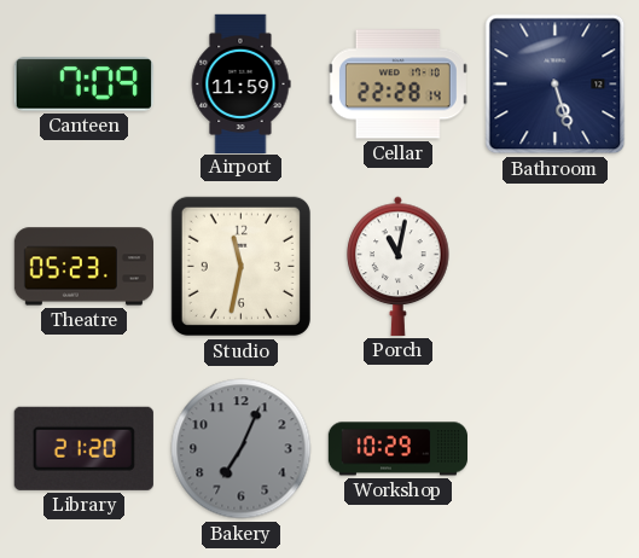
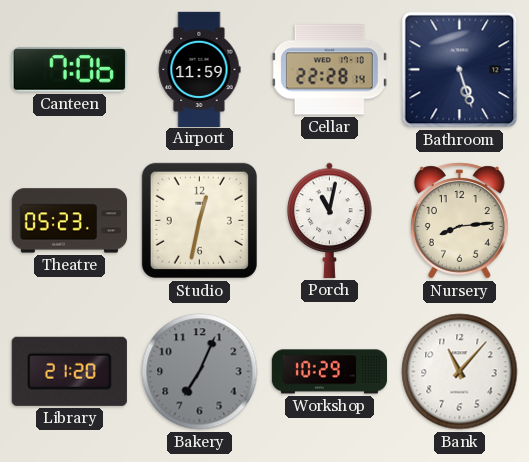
Canteen: 7:09 -> 7:06 (69, 70)
Studio: 11:32 -> 12:32 (199, 220)
Nursery: none -> 8:14 (459, 221)
Bank: none -> 11:07 (460, 372)
